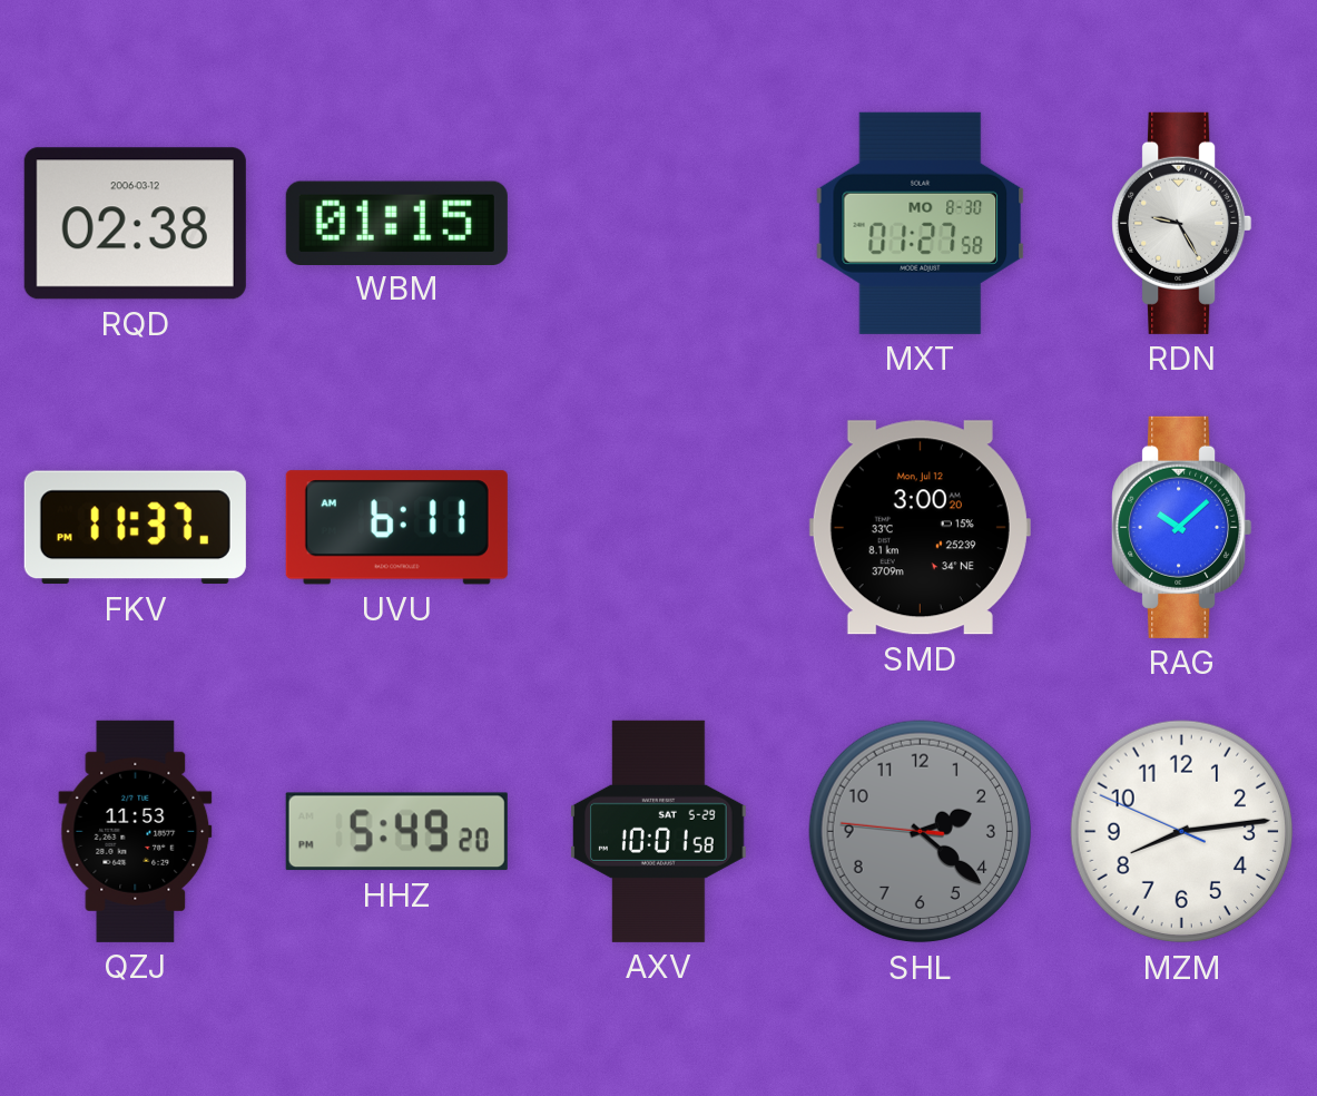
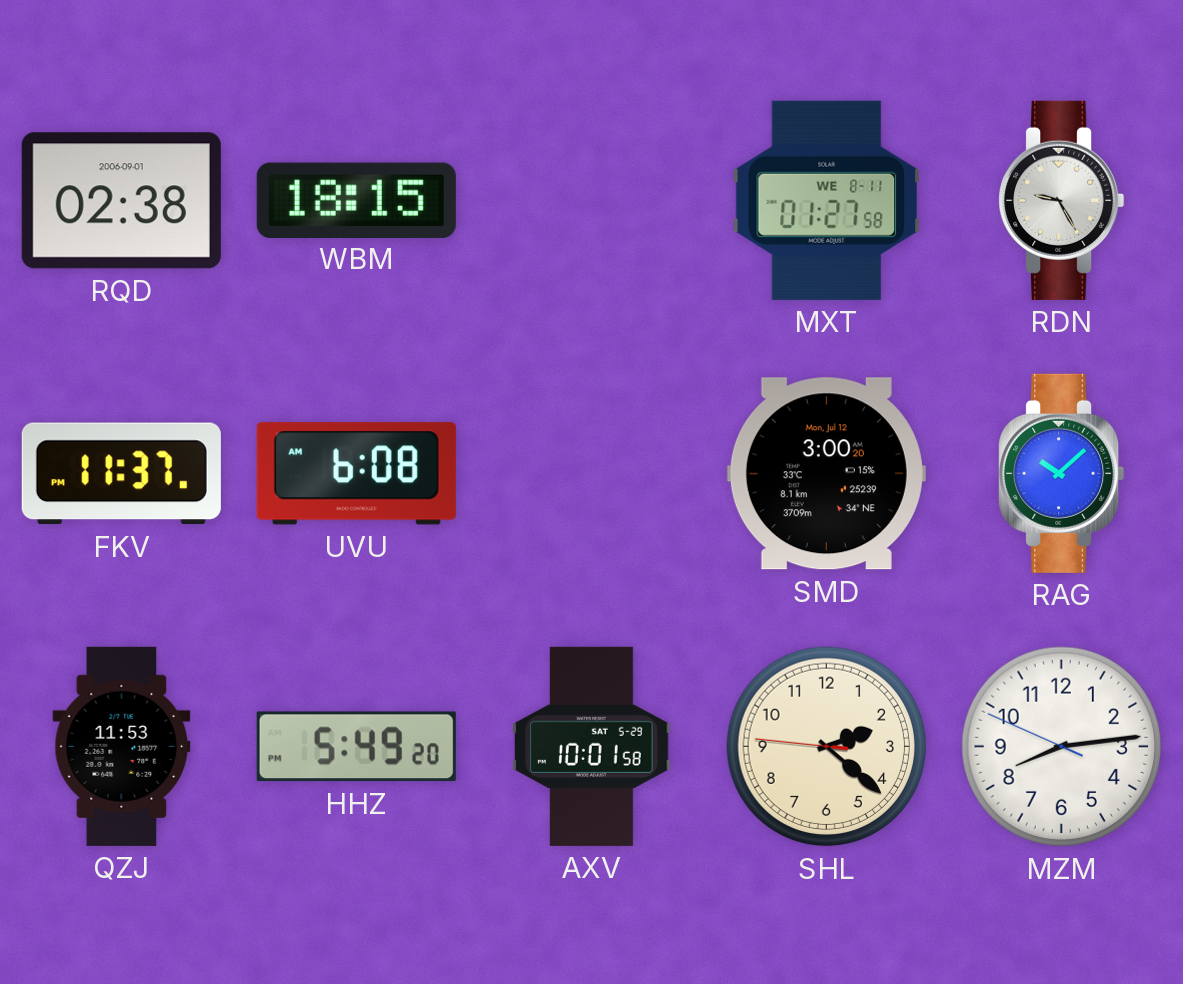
RQD date: 2006-03-12 -> 2006-09-01 (121, 201)
WBM: 01:15 -> 18:15 (356, 200)
MXT date: MO 8-30 -> WE 8-11 (827, 200)
UVU: 6:11 -> 6:08 (356, 474)
SHL dial: grey -> cream (827, 747)
